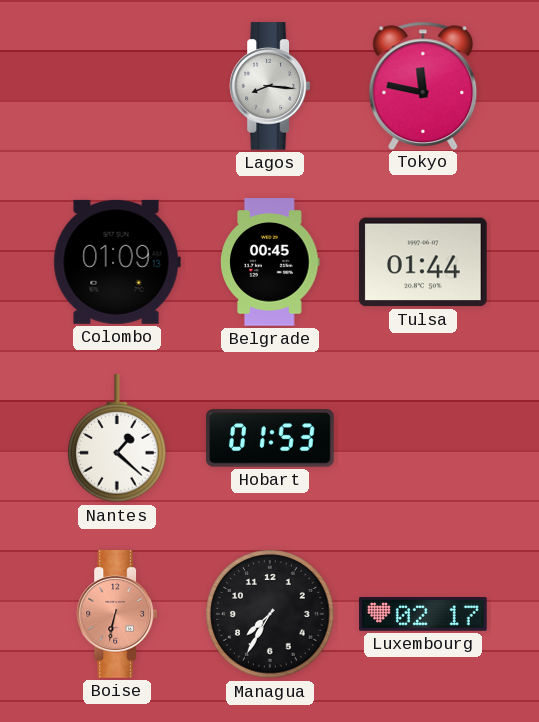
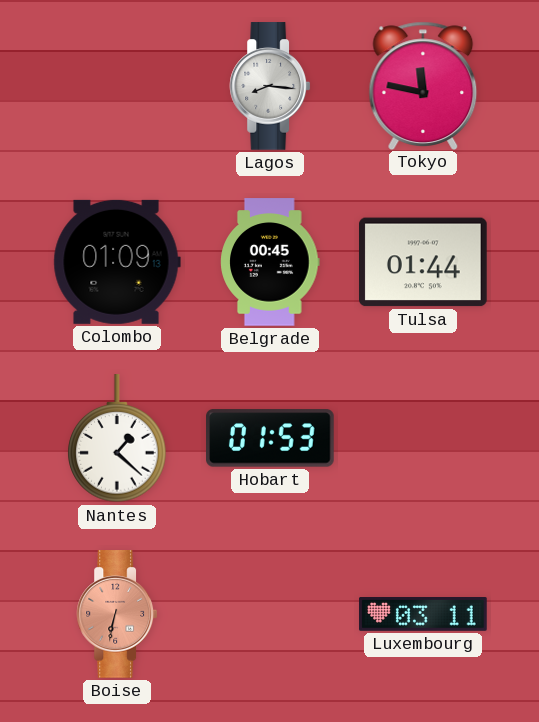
Managua: 7:35 -> none (270, 614)
Luxembourg: 02:17 -> 03:11 (423, 615)
